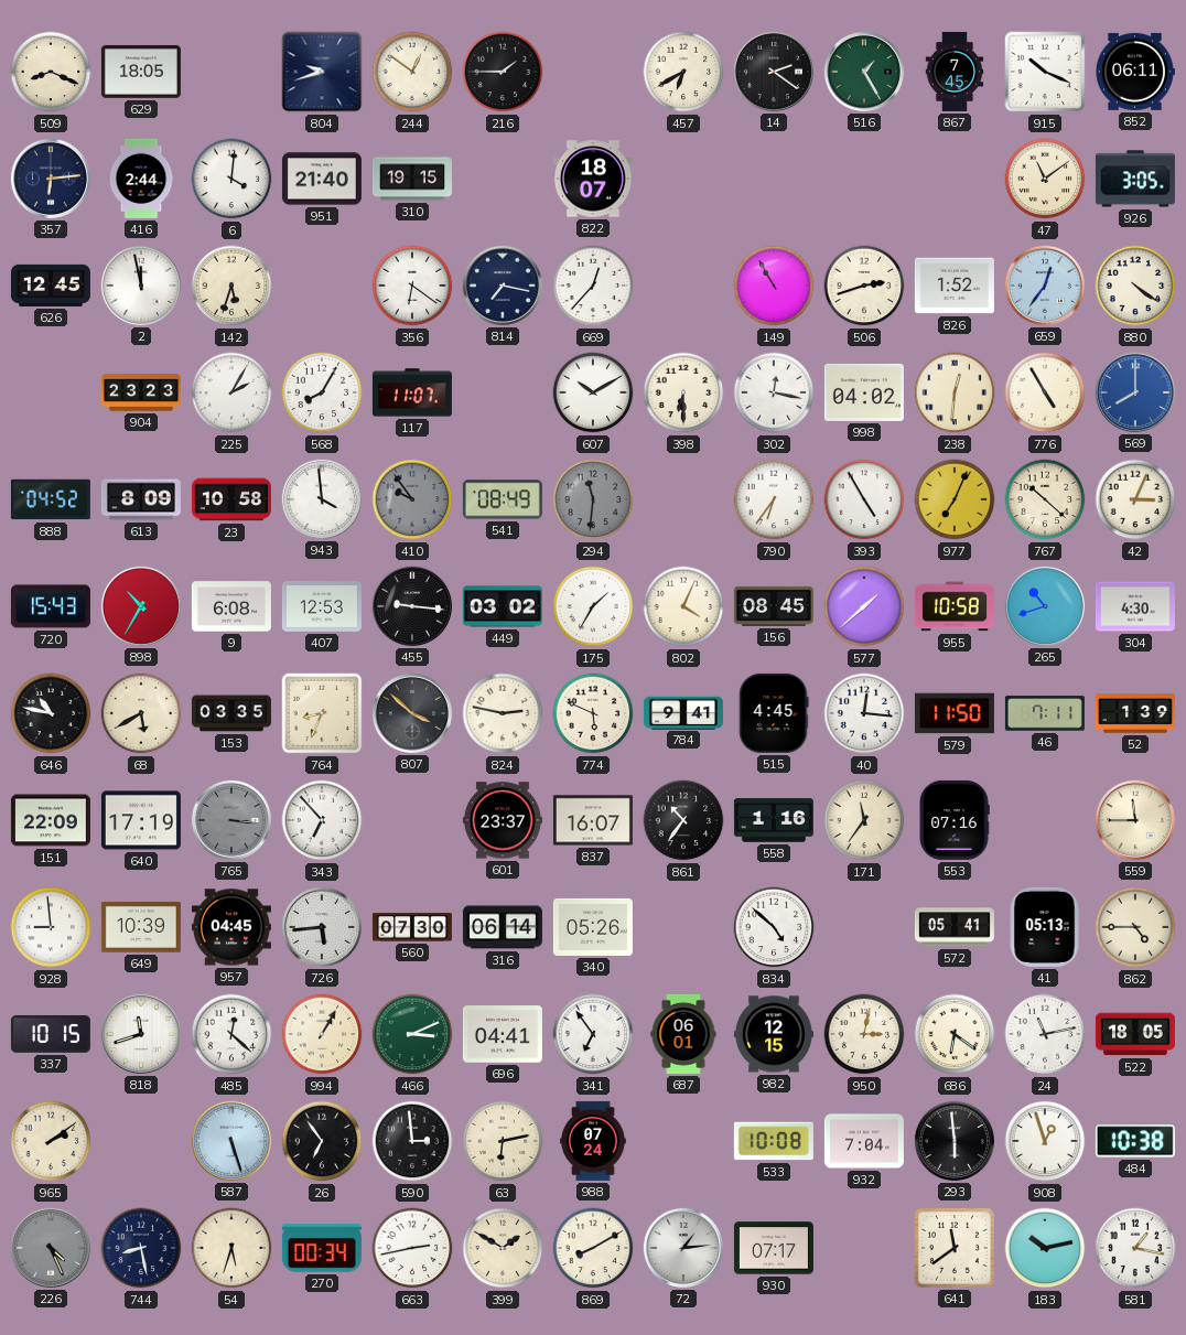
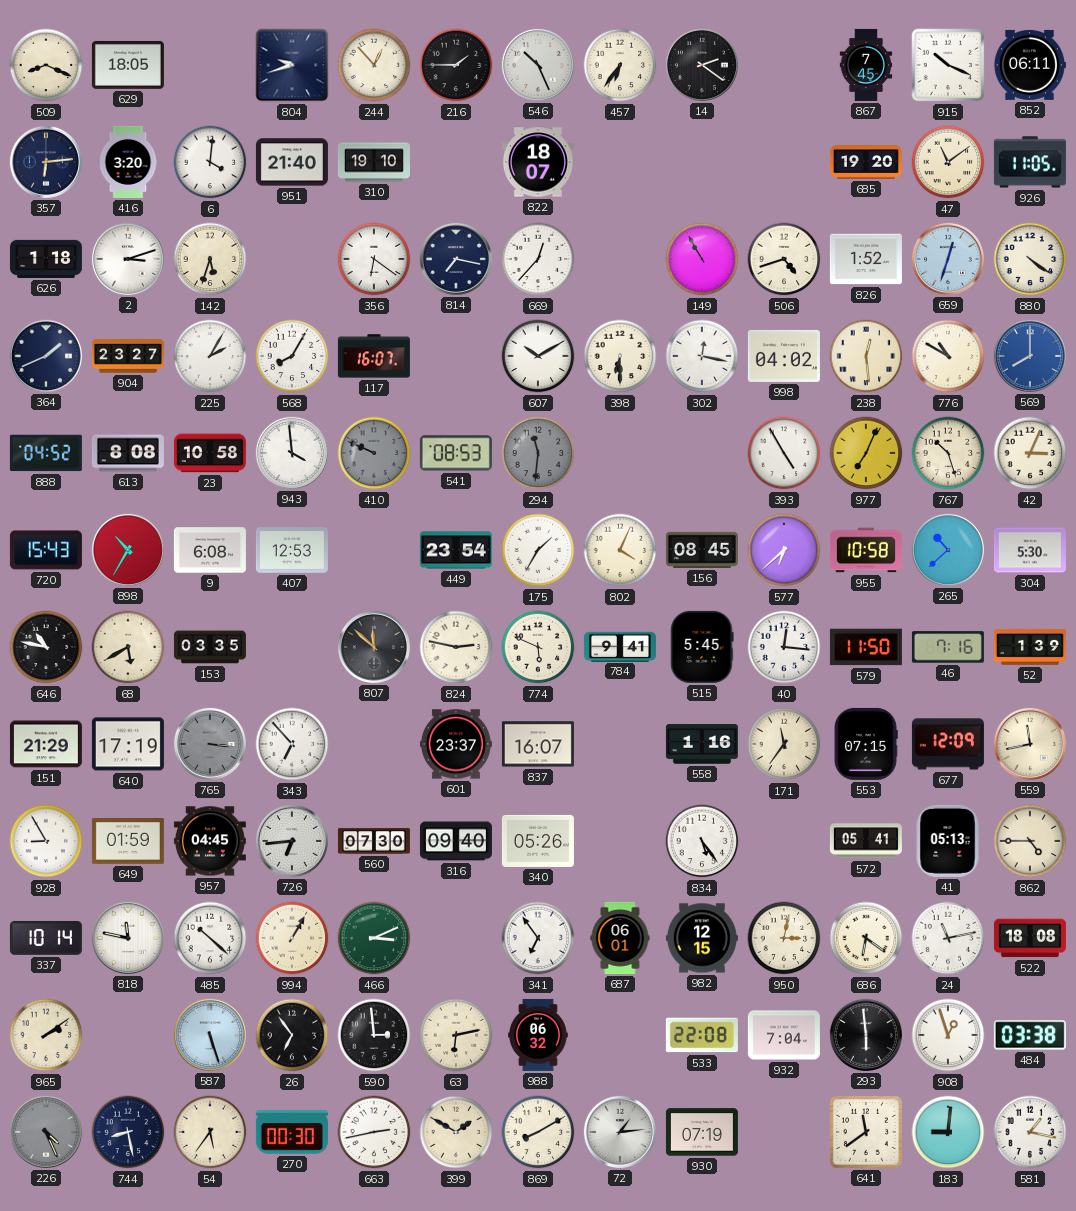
244: 12:51 -> 12:53 (374, 65)
546: none -> 10:26 (538, 65)
457: 6:40 -> 6:36 (620, 65)
516: 1:25 -> none (864, 72)
416: 2:44 -> 3:20 (128, 162)
310: 19:15 -> 19:10 (374, 162)
685: none -> 19:20 (866, 162)
926: 3:05 -> 11:05 (1030, 162)
626: 12:45 -> 1:18 (46, 259)
2: 11:58 -> 3:12 (128, 259)
506: 2:42 -> 4:42 (784, 259)
659: 12:36 -> 12:33 (948, 259)
364: none -> 1:41 (46, 356)
904: 23:23 -> 23:27 (128, 356)
117: 11:07 -> 16:07 (374, 356)
238: 12:31 -> 12:29 (866, 356)
776: 4:55 -> 10:50 (948, 356)
613: 8:09 -> 8:08 (128, 453)
410: 9:54 -> 9:49 (374, 453)
541: 08:49 -> 08:53 (456, 453)
790: 6:36 -> none (774, 499)
767: 10:22 -> 10:27 (948, 453)
455: 9:16 -> none (412, 606)
449: 03:02 -> 23:54 (456, 550)
577: 1:38 -> 6:38 (784, 550)
265: 10:42 -> 10:38 (948, 550)
304: 4:30 -> 5:30 (1030, 550)
764: 8:34 -> none (322, 713)
807: 3:52 -> 11:52 (374, 647)
515: 4:45 -> 5:45 (702, 647)
46: 7:11 -> 7:16 (948, 647)
151: 22:09 -> 21:29 (46, 744)
861: 10:36 -> none (683, 820)
553: 07:16 -> 07:15 (866, 744)
677: none -> 12:09 (948, 744)
559: 11:45 -> 11:43 (1030, 744)
928: 8:59 -> 8:55 (46, 841)
649: 10:39 -> 01:59 (128, 842)
726: 5:44 -> 6:44 (292, 841)
316: 06:14 -> 09:40 (456, 841)
834: 4:52 -> 5:24 (702, 841)
337: 10:15 -> 10:14 (46, 938)
818: 11:42 -> 11:47 (128, 938)
485: 12:22 -> 10:22 (210, 938)
696: 04:41 -> none (503, 1035)
522: 18:05 -> 18:08 (1030, 938)
988: 07:24 -> 06:32 (539, 1035)
533: 10:08 -> 22:08 (702, 1035)
484: 10:38 -> 03:38 (1030, 1035)
54: 5:33 -> 5:36 (210, 1132)
270: 00:34 -> 00:30 (292, 1132)
930: 07:17 -> 07:19 (702, 1132)
183: 10:13 -> 9:01 (948, 1132)
